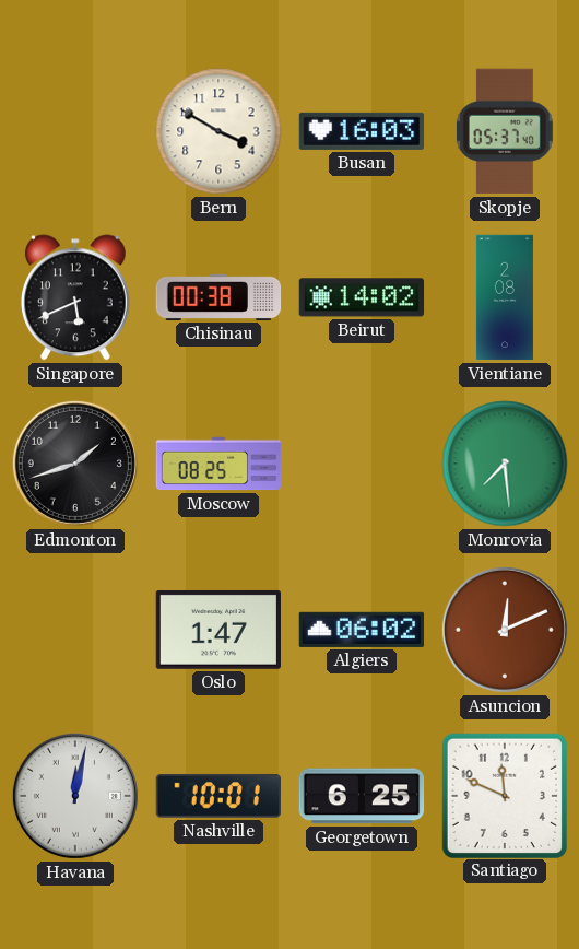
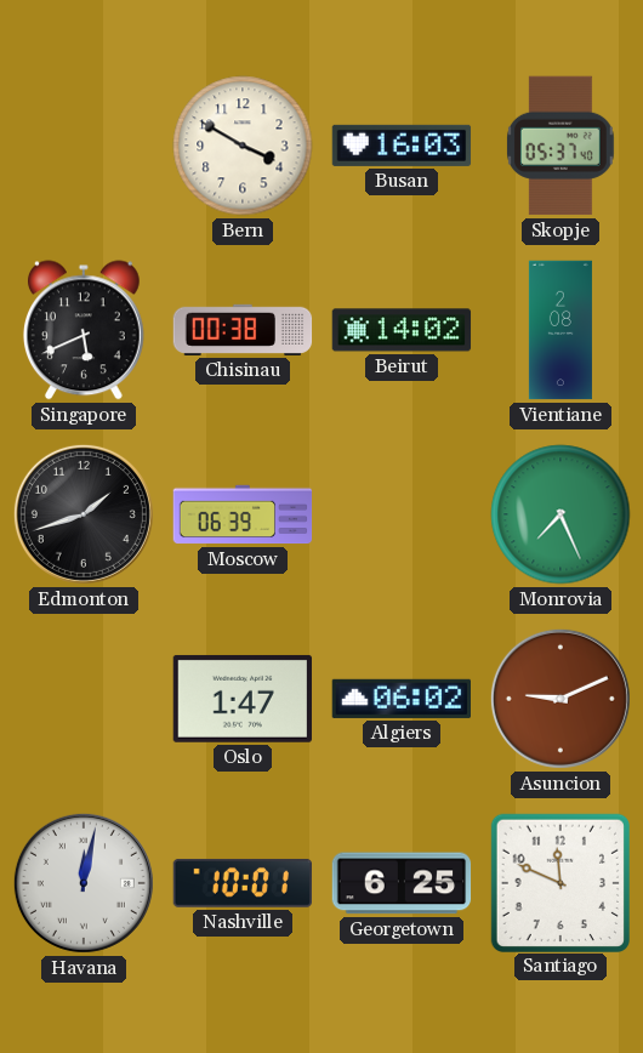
Moscow: 08:25 -> 06:39 (243, 514)
Monrovia: 7:29 -> 7:26 (561, 514)
Asuncion: 12:11 -> 9:11 (561, 699)
